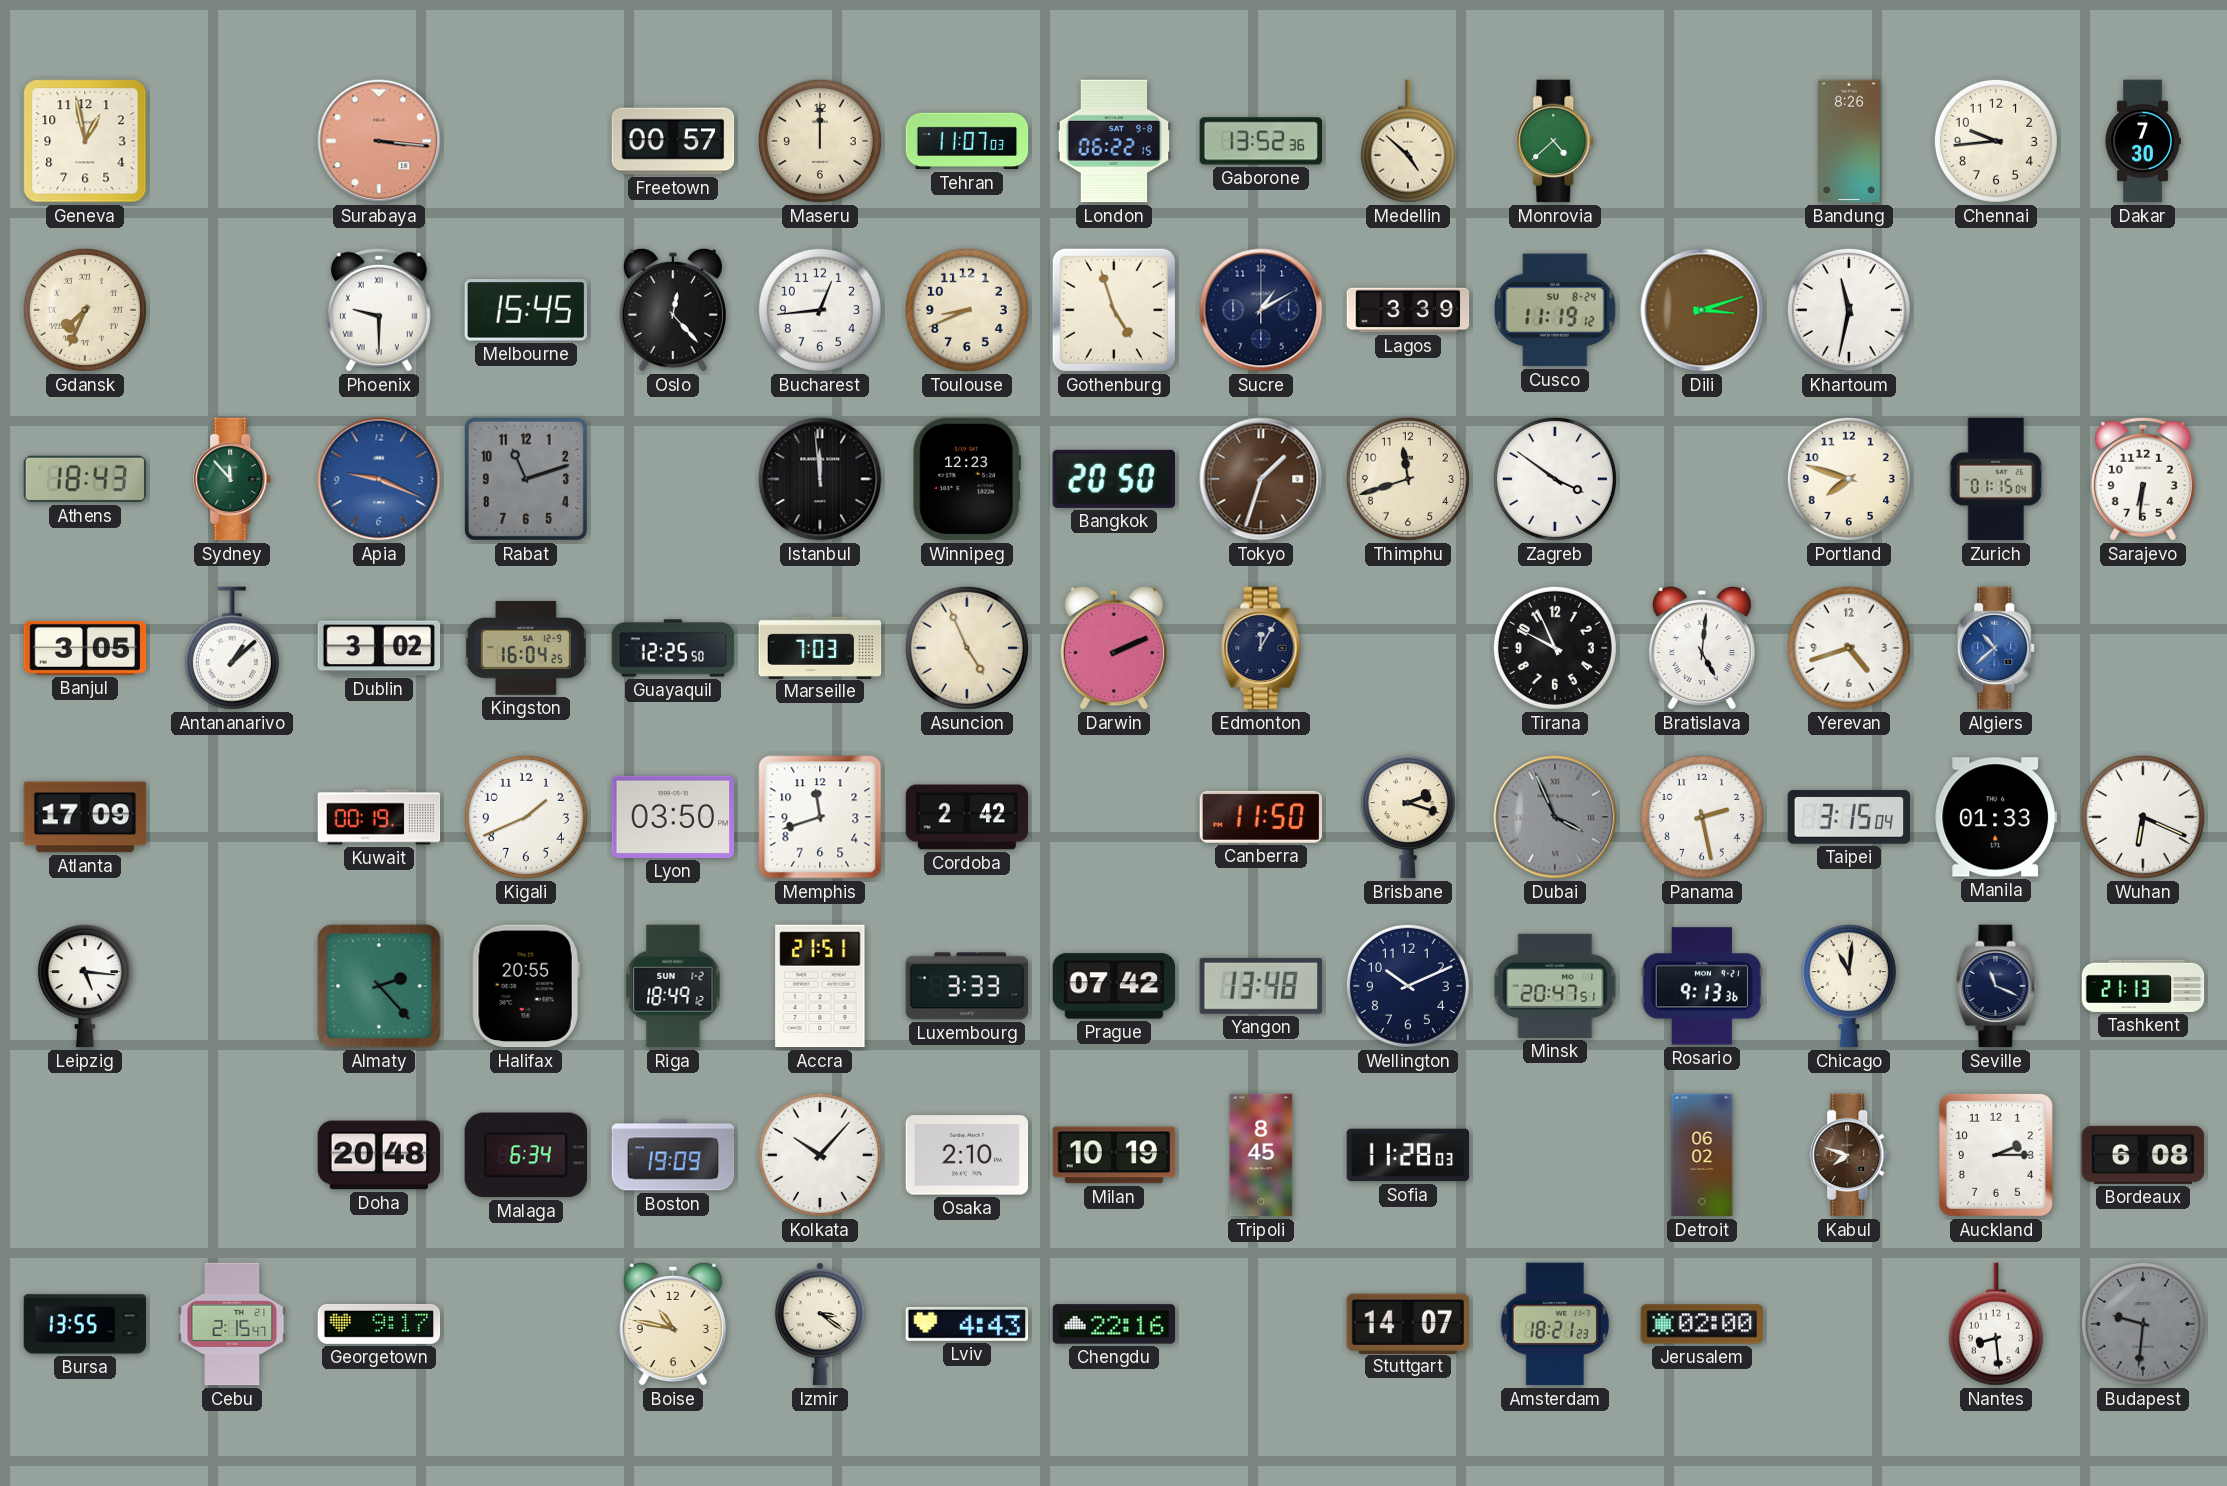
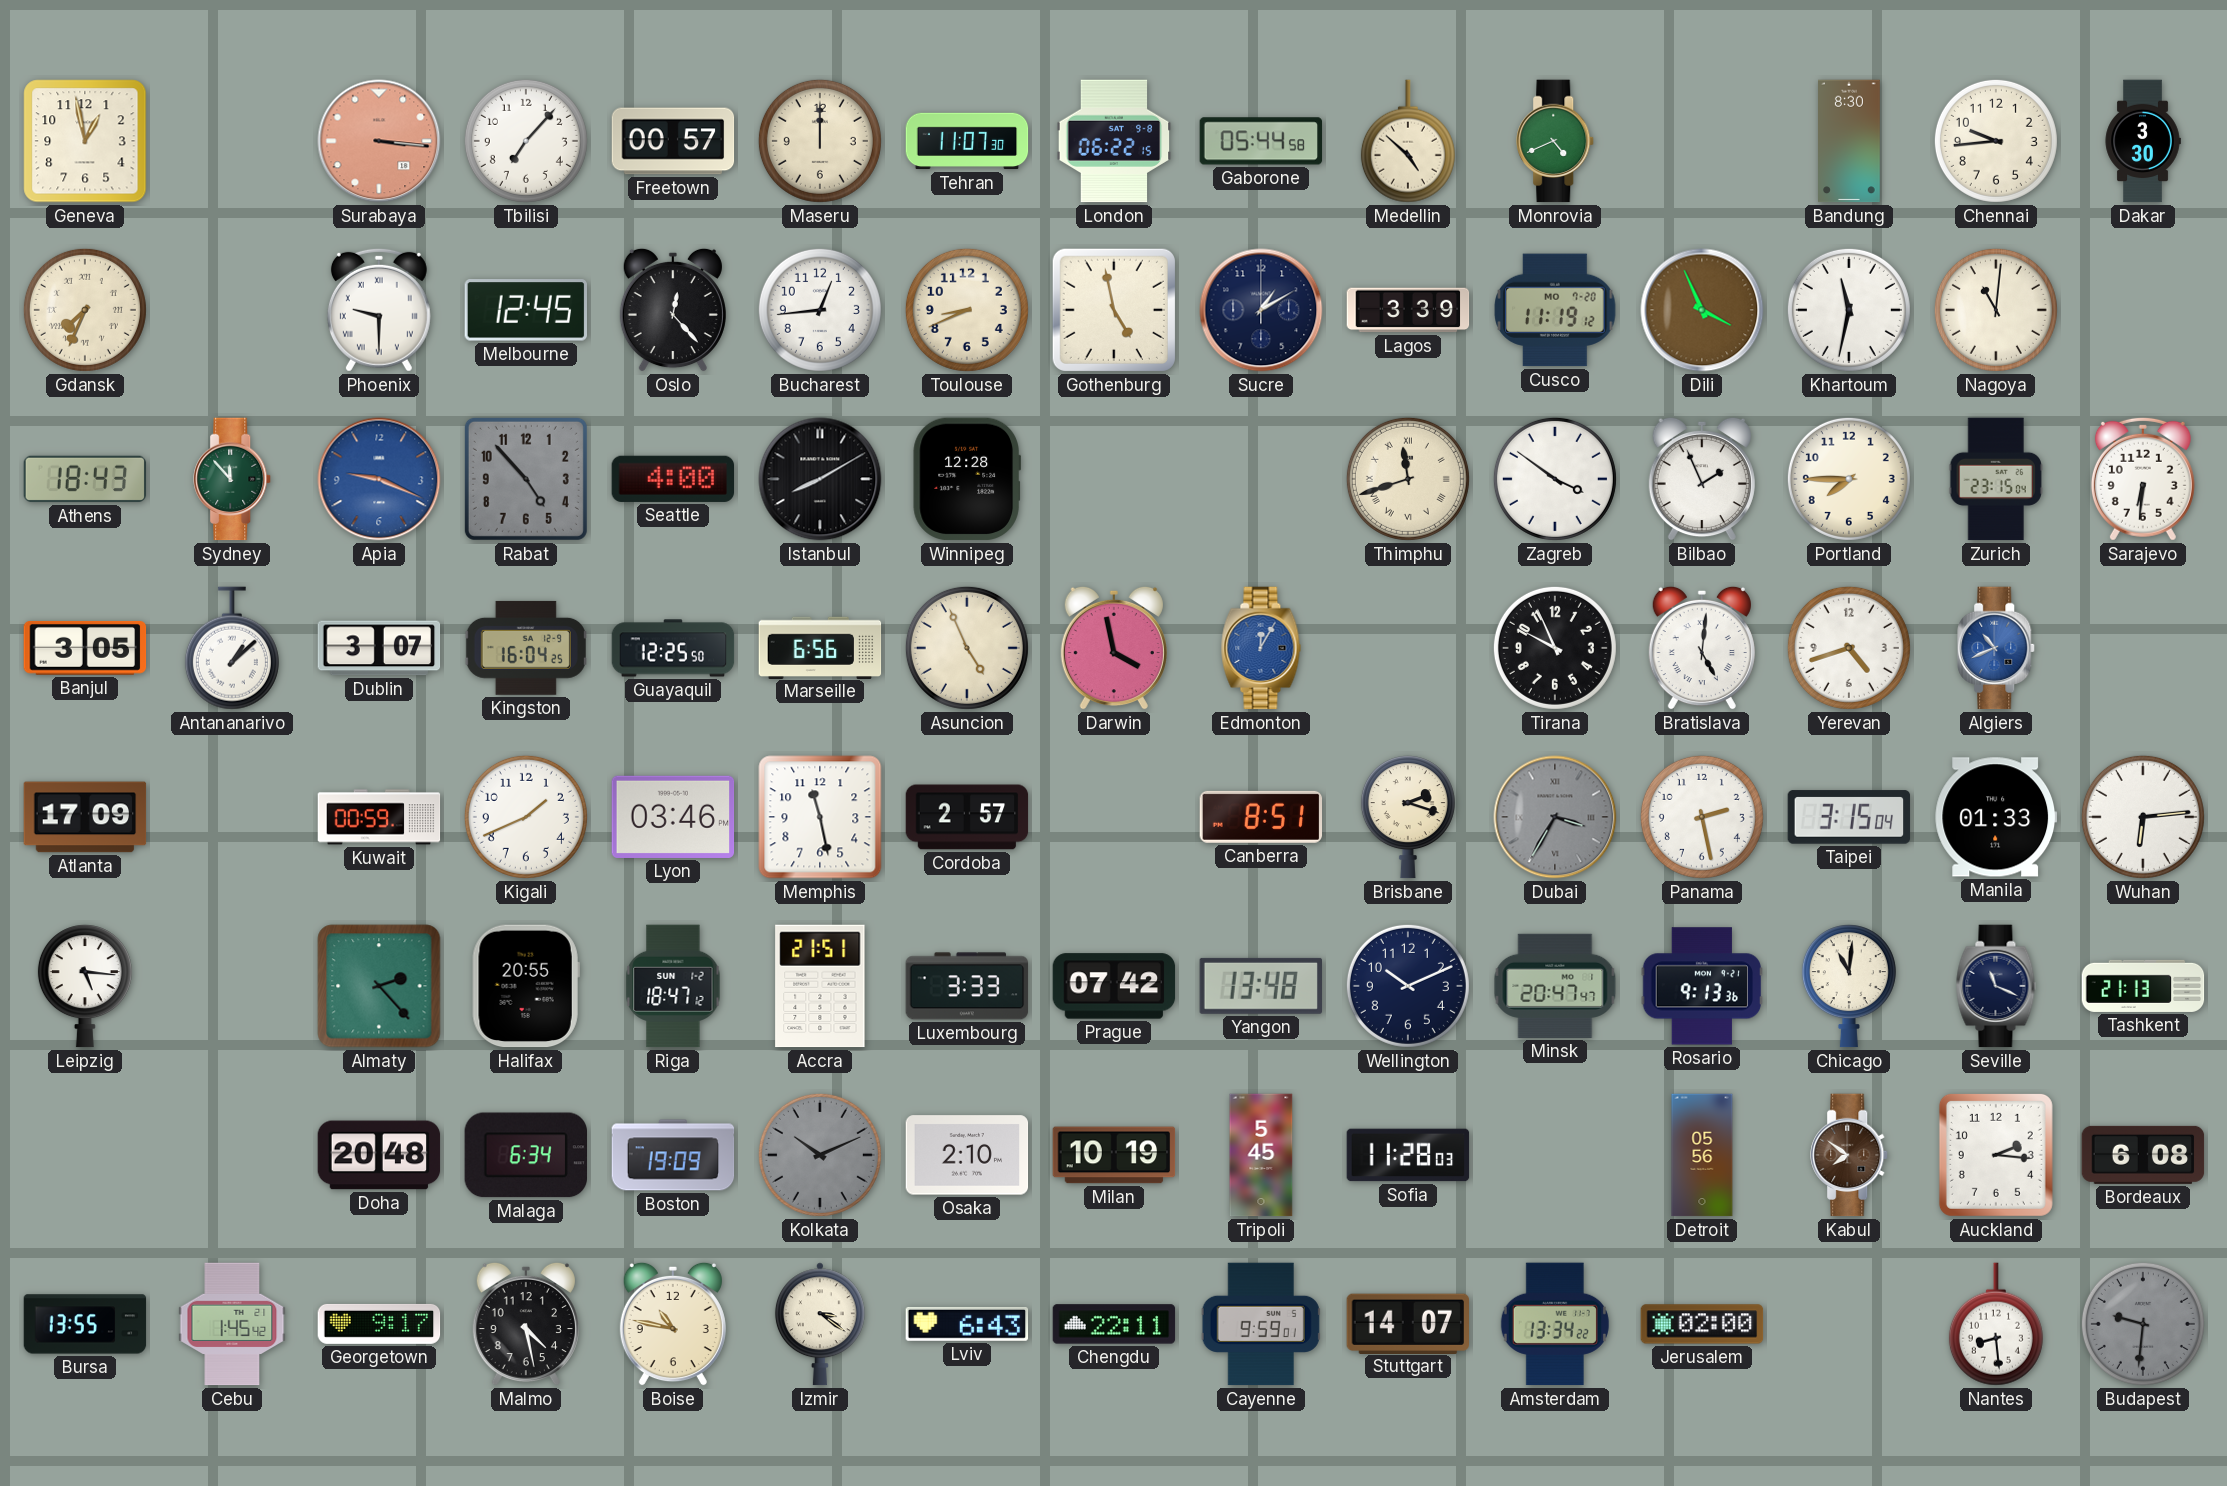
Tbilisi: none -> 7:07 (526, 141)
Tehran: 11:07:03 -> 11:07:30 (967, 141)
Gaborone: 13:52 -> 05:44 (1261, 141)
Monrovia: 4:38 -> 4:41 (1556, 141)
Bandung: 8:26 -> 8:30 (1850, 141)
Dakar: 7:30 -> 3:30 (2143, 141)
Melbourne: 15:45 -> 12:45 (525, 310)
Gothenburg: 4:57 -> 4:58 (1114, 310)
Cusco date: SU 8-24 -> MO 7-20 (1555, 310)
Dili: 3:12 -> 3:56 (1702, 310)
Nagoya: none -> 11:01 (1996, 310)
Rabat: 11:12 -> 4:53 (526, 479)
Seattle: none -> 4:00 (673, 479)
Istanbul: 11:59 -> 8:10 (820, 479)
Winnipeg: 12:23 -> 12:28 (967, 479)
Bangkok: 20:50 -> none (1113, 479)
Tokyo: 1:33 -> none (1261, 479)
Thimphu numerals: Arabic -> Roman (1408, 479)
Bilbao: none -> 1:56 (1702, 479)
Portland: 7:48 -> 7:45 (1849, 479)
Zurich: 01:15 -> 23:15 (1996, 479)
Dublin: 3:02 -> 3:07 (379, 648)
Marseille: 7:03 -> 6:56 (820, 647)
Darwin: 2:11 -> 3:58 (1114, 648)
Edmonton dial: navy -> blue (1261, 648)
Algiers: 10:38 -> 10:41 (1997, 648)
Kuwait: 00:19 -> 00:59 (379, 817)
Lyon: 03:50 -> 03:46 (673, 817)
Memphis: 11:42 -> 11:28 (820, 817)
Cordoba: 2:42 -> 2:57 (967, 817)
Canberra: 11:50 -> 8:51 (1261, 817)
Dubai: 3:56 -> 3:35 (1555, 817)
Wuhan: 6:19 -> 6:14 (2143, 817)
Riga: 18:49 -> 18:47 (673, 986)
Minsk: 20:47:51 -> 20:47:47 (1555, 986)
Kolkata: 10:07 -> 10:11 (820, 1155)
Kolkata dial: white -> grey (820, 1155)
Tripoli: 8:45 -> 5:45 (1261, 1155)
Detroit: 06:02 -> 05:56 (1702, 1155)
Kabul: 7:48 -> 7:51 (1850, 1155)
Auckland: 2:15 -> 2:16 (1996, 1155)
Cebu: 2:15 -> 1:45 (232, 1324)
Malmo: none -> 4:28 (526, 1324)
Lviv: 4:43 -> 6:43 (967, 1324)
Chengdu: 22:16 -> 22:11 (1114, 1324)
Cayenne: none -> 9:59 (1261, 1324)
Amsterdam: 18:21 -> 13:34 (1555, 1324)
